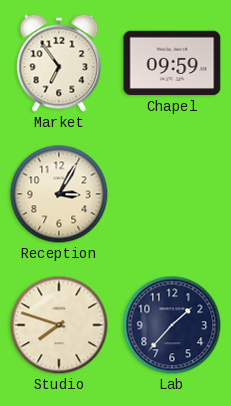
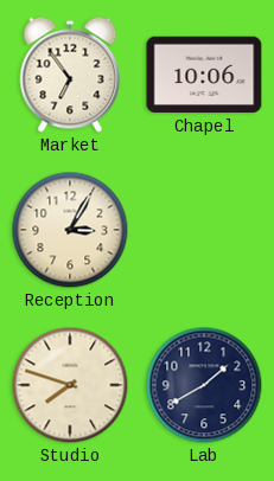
Chapel: 09:59 -> 10:06 (204, 75)
Lab: 1:37 -> 1:40 (204, 385)
